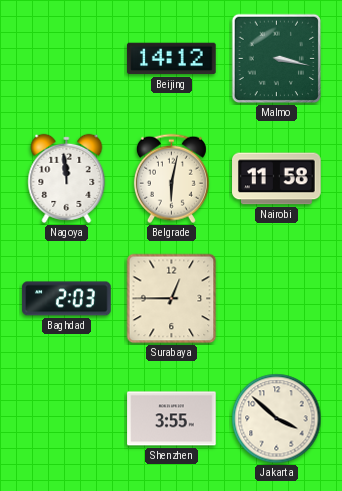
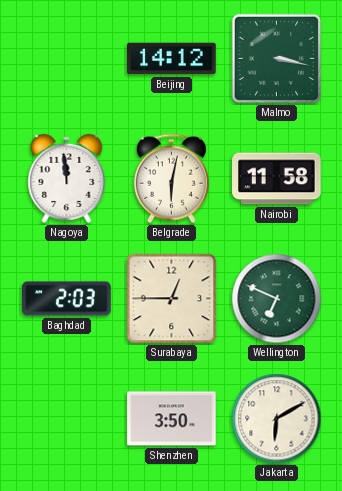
Wellington: none -> 6:49 (277, 299)
Shenzhen: 3:55 -> 3:50 (172, 419)
Jakarta: 3:52 -> 6:10 (277, 419)
